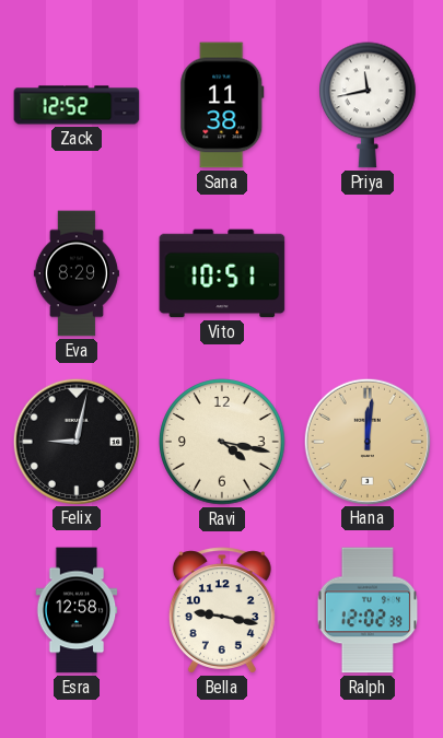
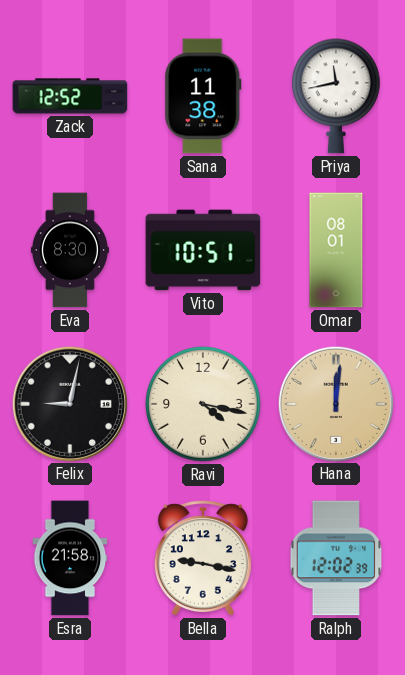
Eva: 8:29 -> 8:30 (70, 250)
Omar: none -> 08:01 (336, 250)
Esra: 12:58 -> 21:58 (70, 558)
